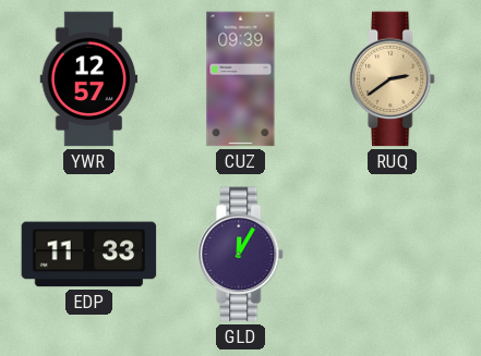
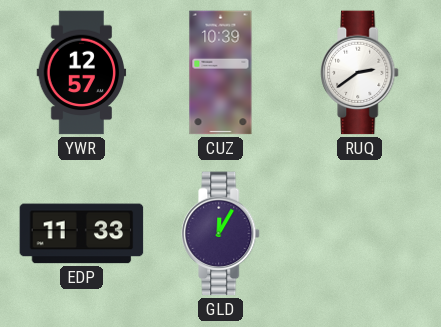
CUZ: 09:39 -> 10:39 (221, 73)
RUQ dial: champagne -> white (360, 73)
